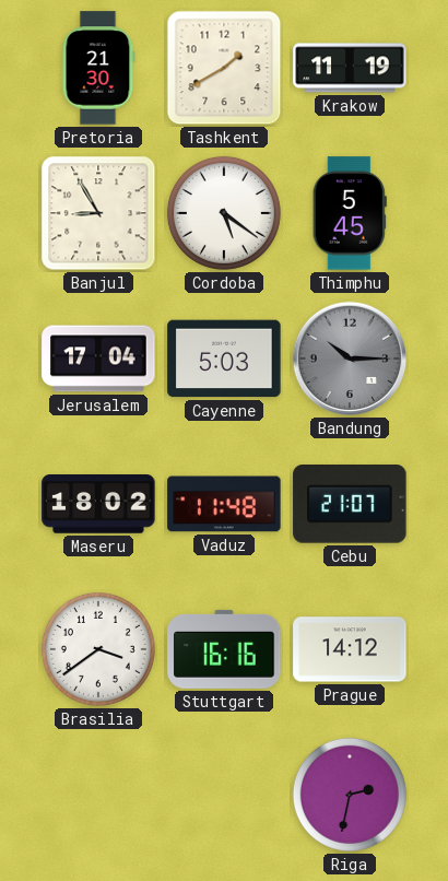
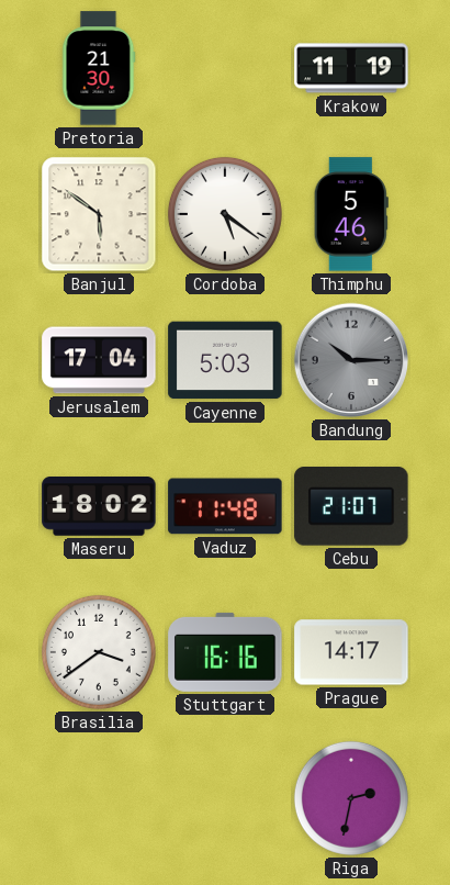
Tashkent: 1:40 -> none (224, 68)
Banjul: 8:55 -> 5:51 (99, 214)
Thimphu: 5:45 -> 5:46 (351, 214)
Prague: 14:12 -> 14:17 (351, 652)
